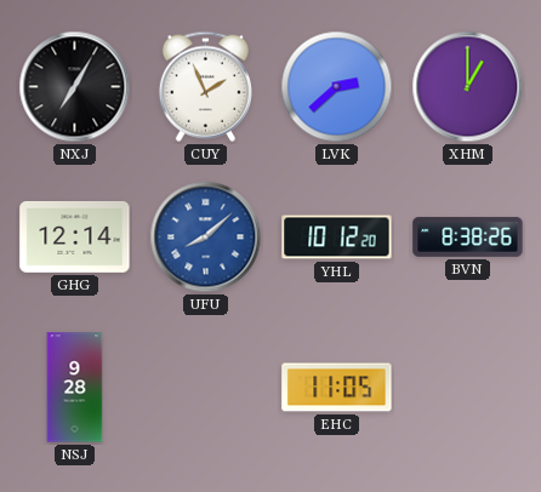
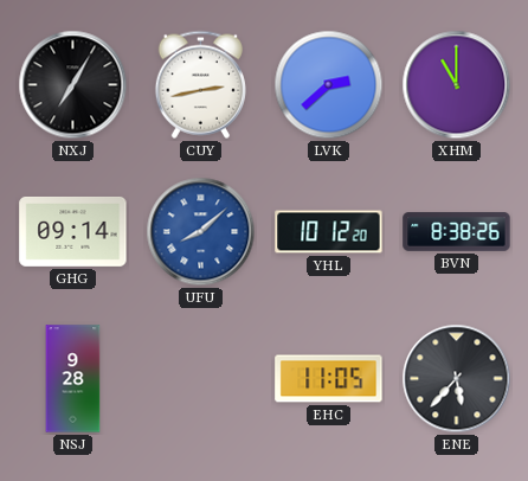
CUY: 1:56 -> 2:43 (200, 84)
XHM: 1:00 -> 11:00 (457, 85)
GHG: 12:14 -> 09:14 (73, 231)
ENE: none -> 5:37 (457, 379)
